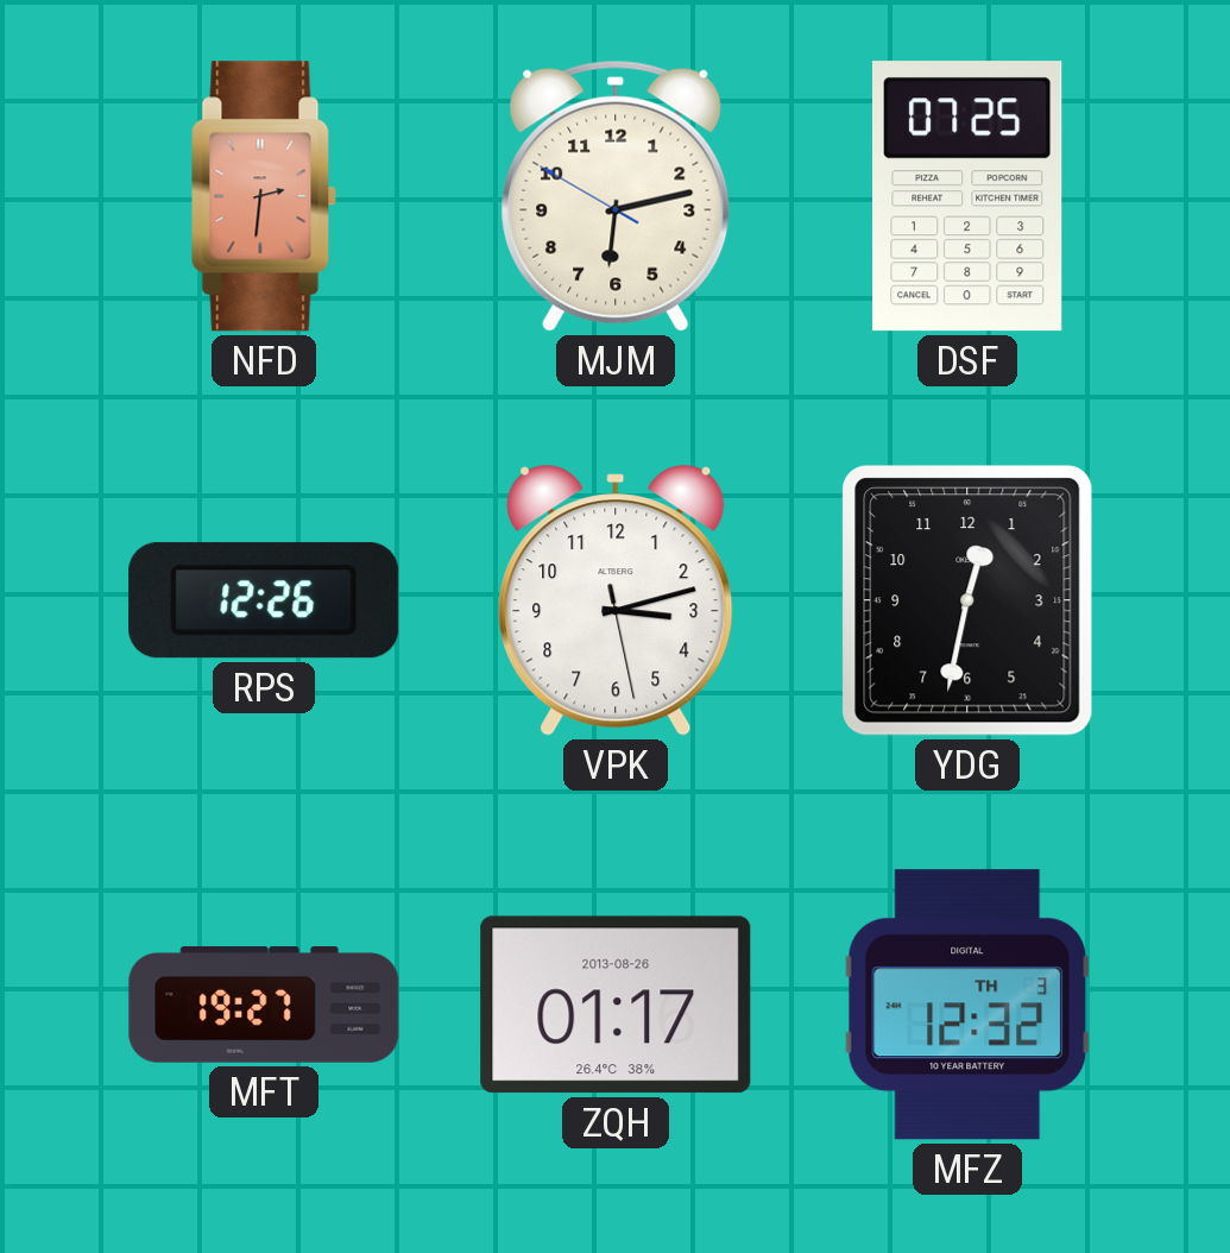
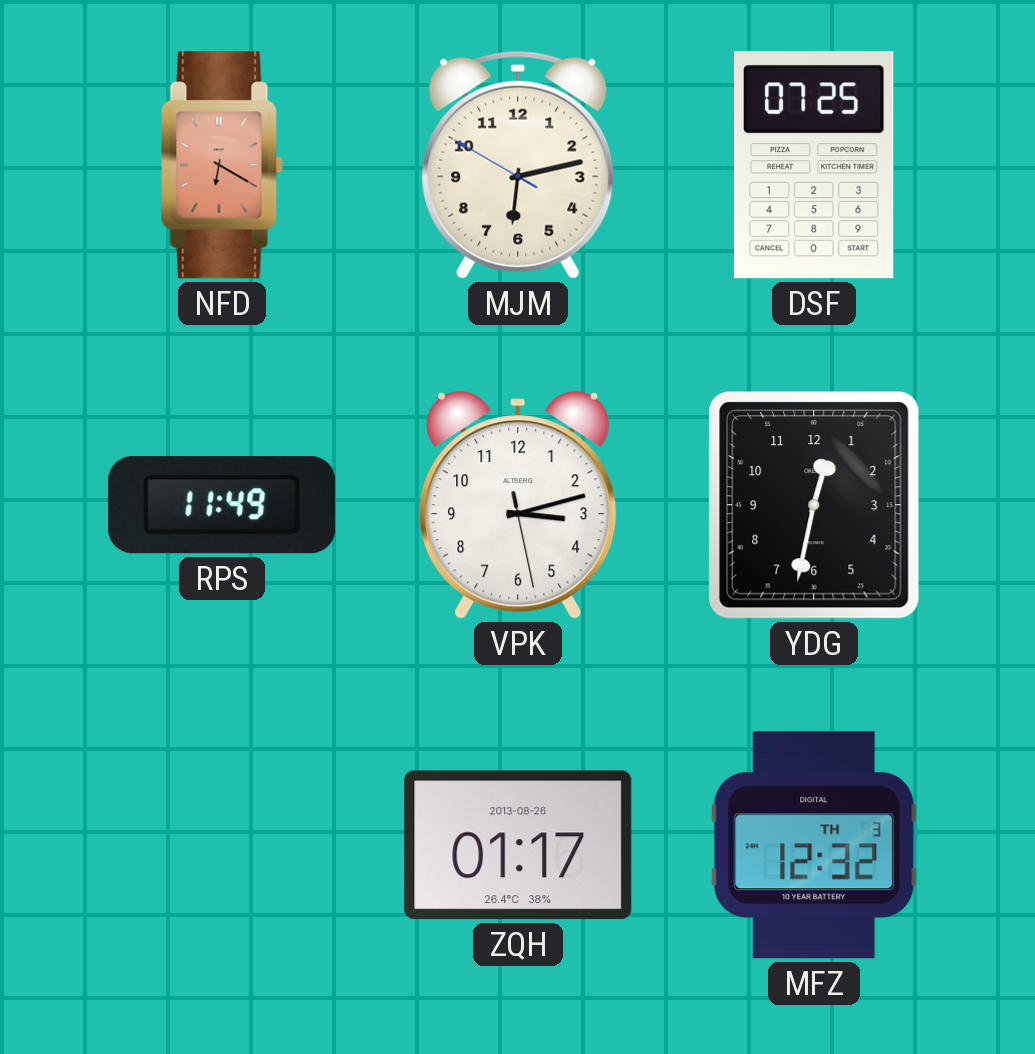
NFD: 2:31 -> 6:20 (222, 165)
RPS: 12:26 -> 11:49 (222, 505)
MFT: 19:27 -> none (264, 1006)
